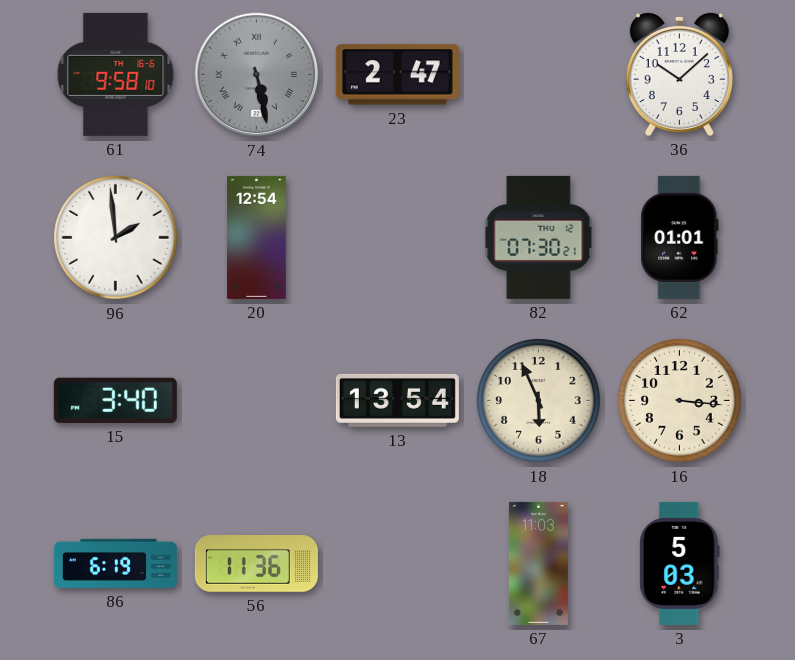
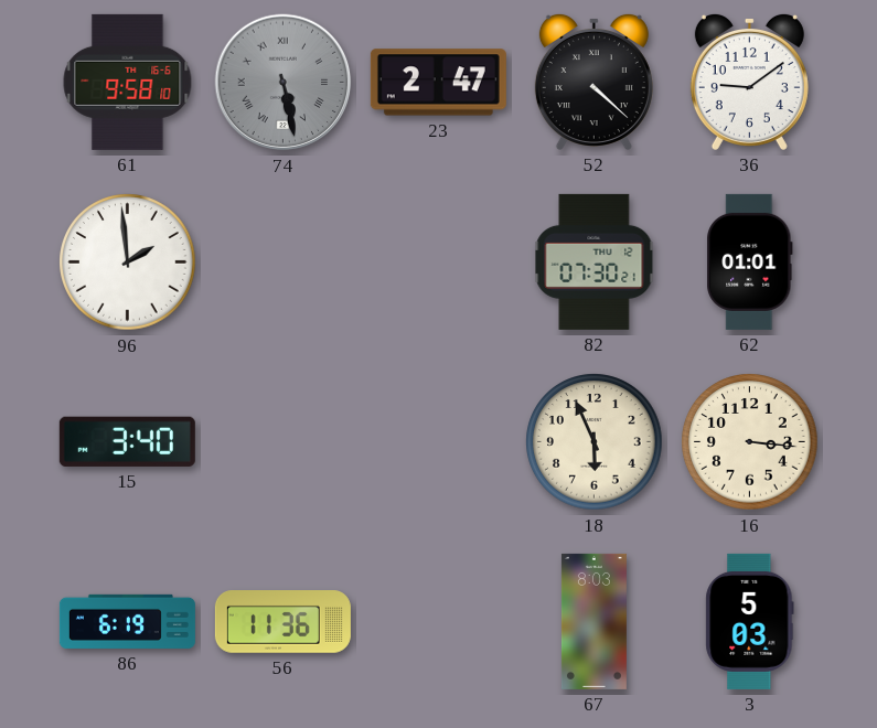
52: none -> 4:22 (593, 82)
36: 10:08 -> 9:09 (749, 82)
20: 12:54 -> none (257, 237)
13: 13:54 -> none (397, 400)
67: 11:03 -> 8:03 (593, 621)
